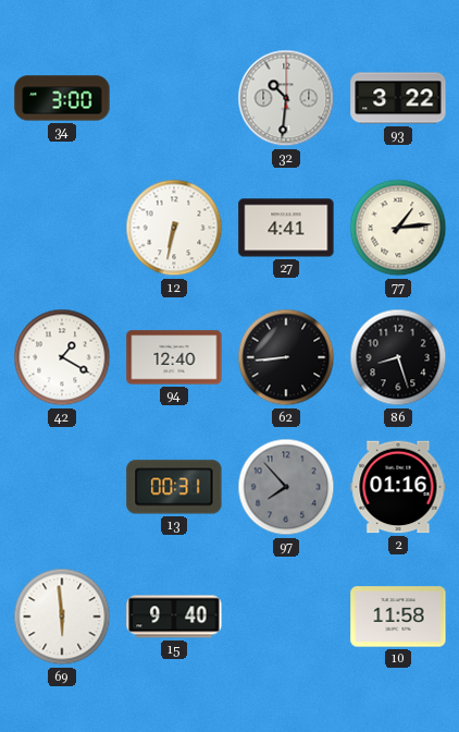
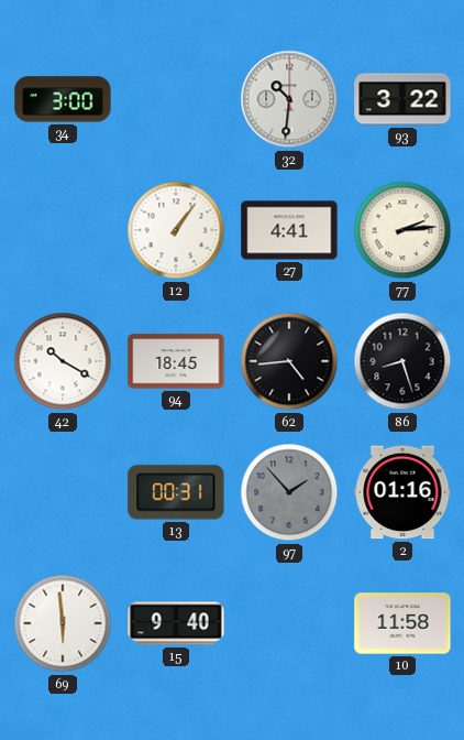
12: 6:32 -> 1:06 (176, 230)
77: 1:14 -> 2:14 (402, 230)
42: 1:20 -> 10:20 (63, 361)
94: 12:40 -> 18:45 (176, 361)
62: 8:44 -> 4:44 (289, 361)
97: 7:53 -> 1:53 (289, 492)
